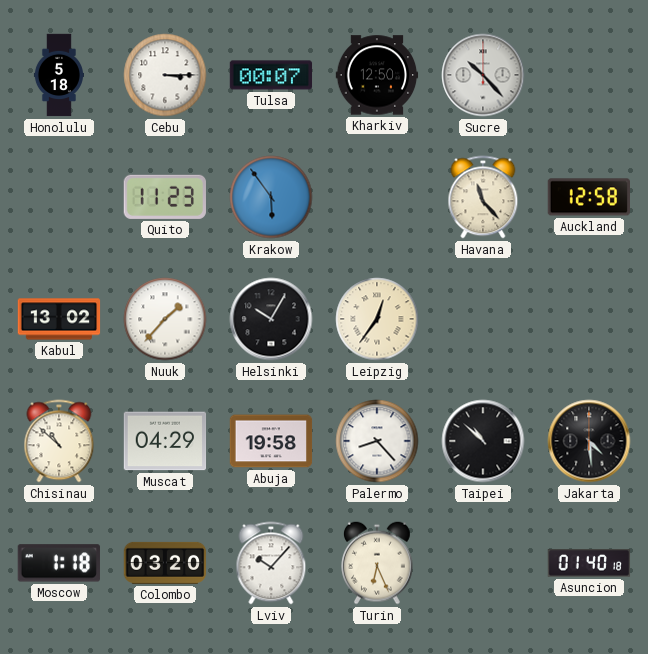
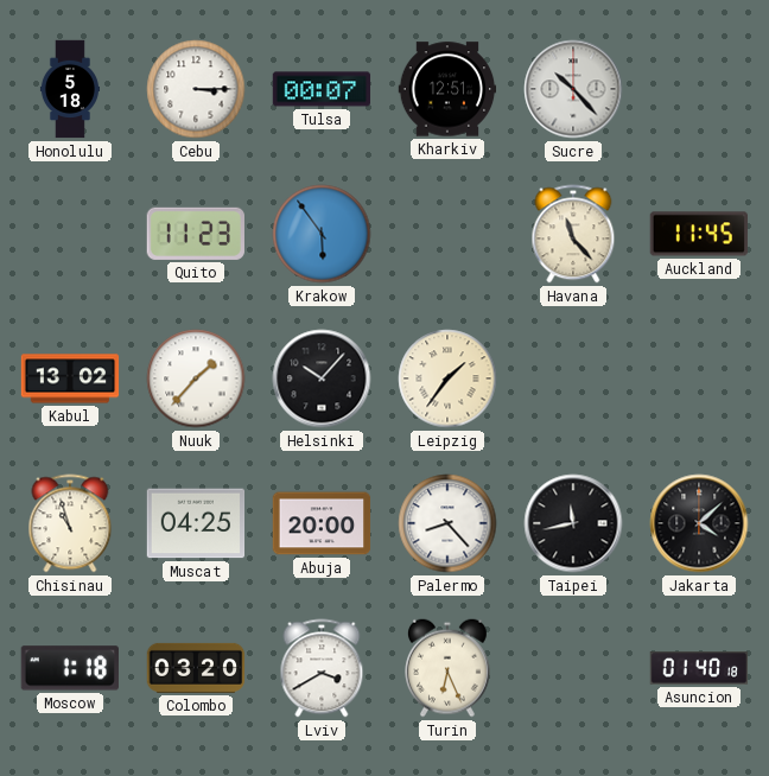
Kharkiv: 12:50 -> 12:51 (447, 89)
Auckland: 12:58 -> 11:45 (698, 234)
Helsinki: 10:05 -> 10:07 (322, 379)
Leipzig: 12:36 -> 1:36 (447, 379)
Chisinau: 10:52 -> 10:57 (70, 523)
Muscat: 04:29 -> 04:25 (196, 523)
Abuja: 19:58 -> 20:00 (322, 523)
Taipei: 10:52 -> 11:43 (573, 523)
Jakarta: 4:29 -> 4:08 (699, 523)
Lviv: 10:07 -> 3:40 (322, 668)
